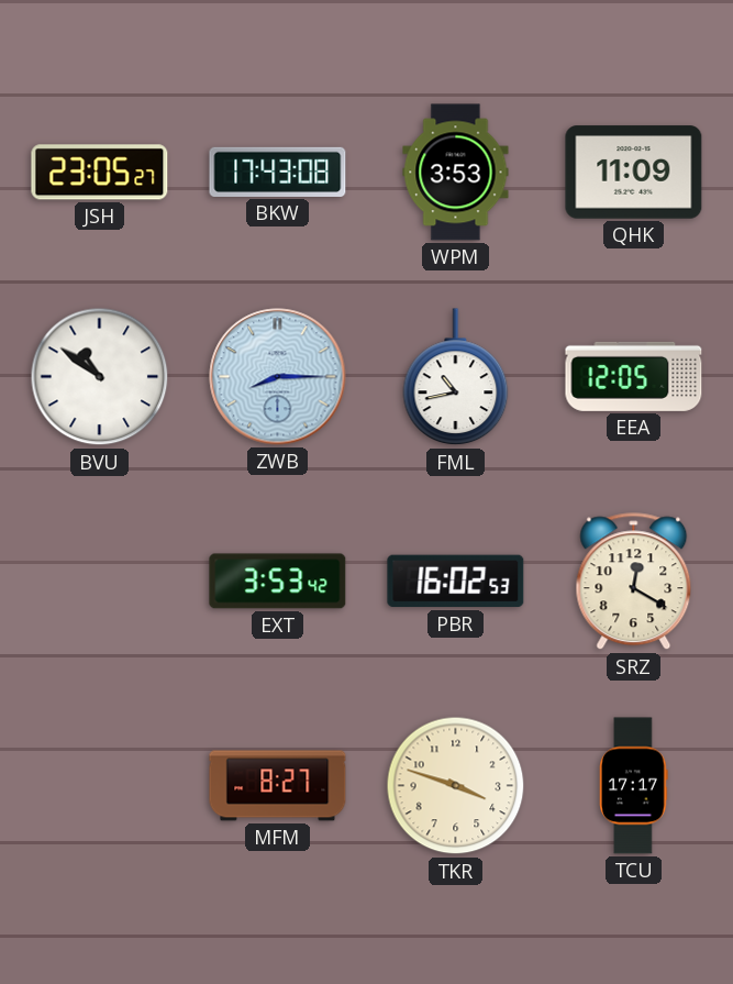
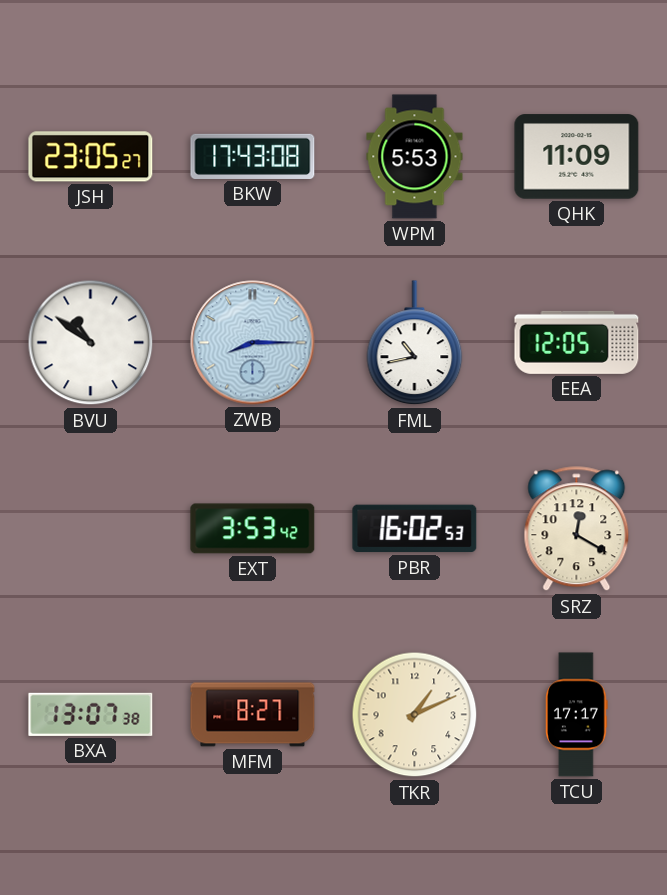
WPM: 3:53 -> 5:53 (415, 157)
BXA: none -> 13:07 (91, 714)
TKR: 3:48 -> 1:11 (415, 715)
